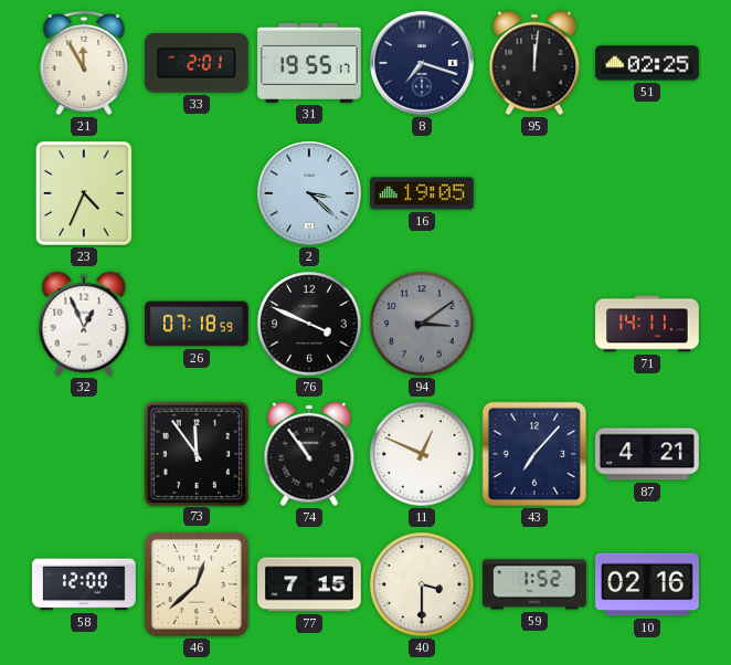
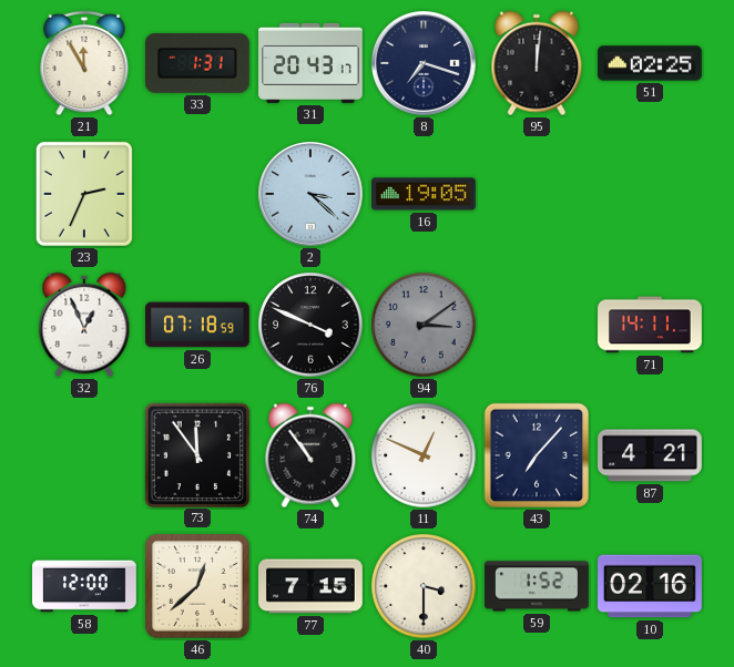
33: 2:01 -> 1:31 (197, 63)
31: 19:55 -> 20:43 (310, 63)
23: 4:34 -> 2:34 (84, 194)
